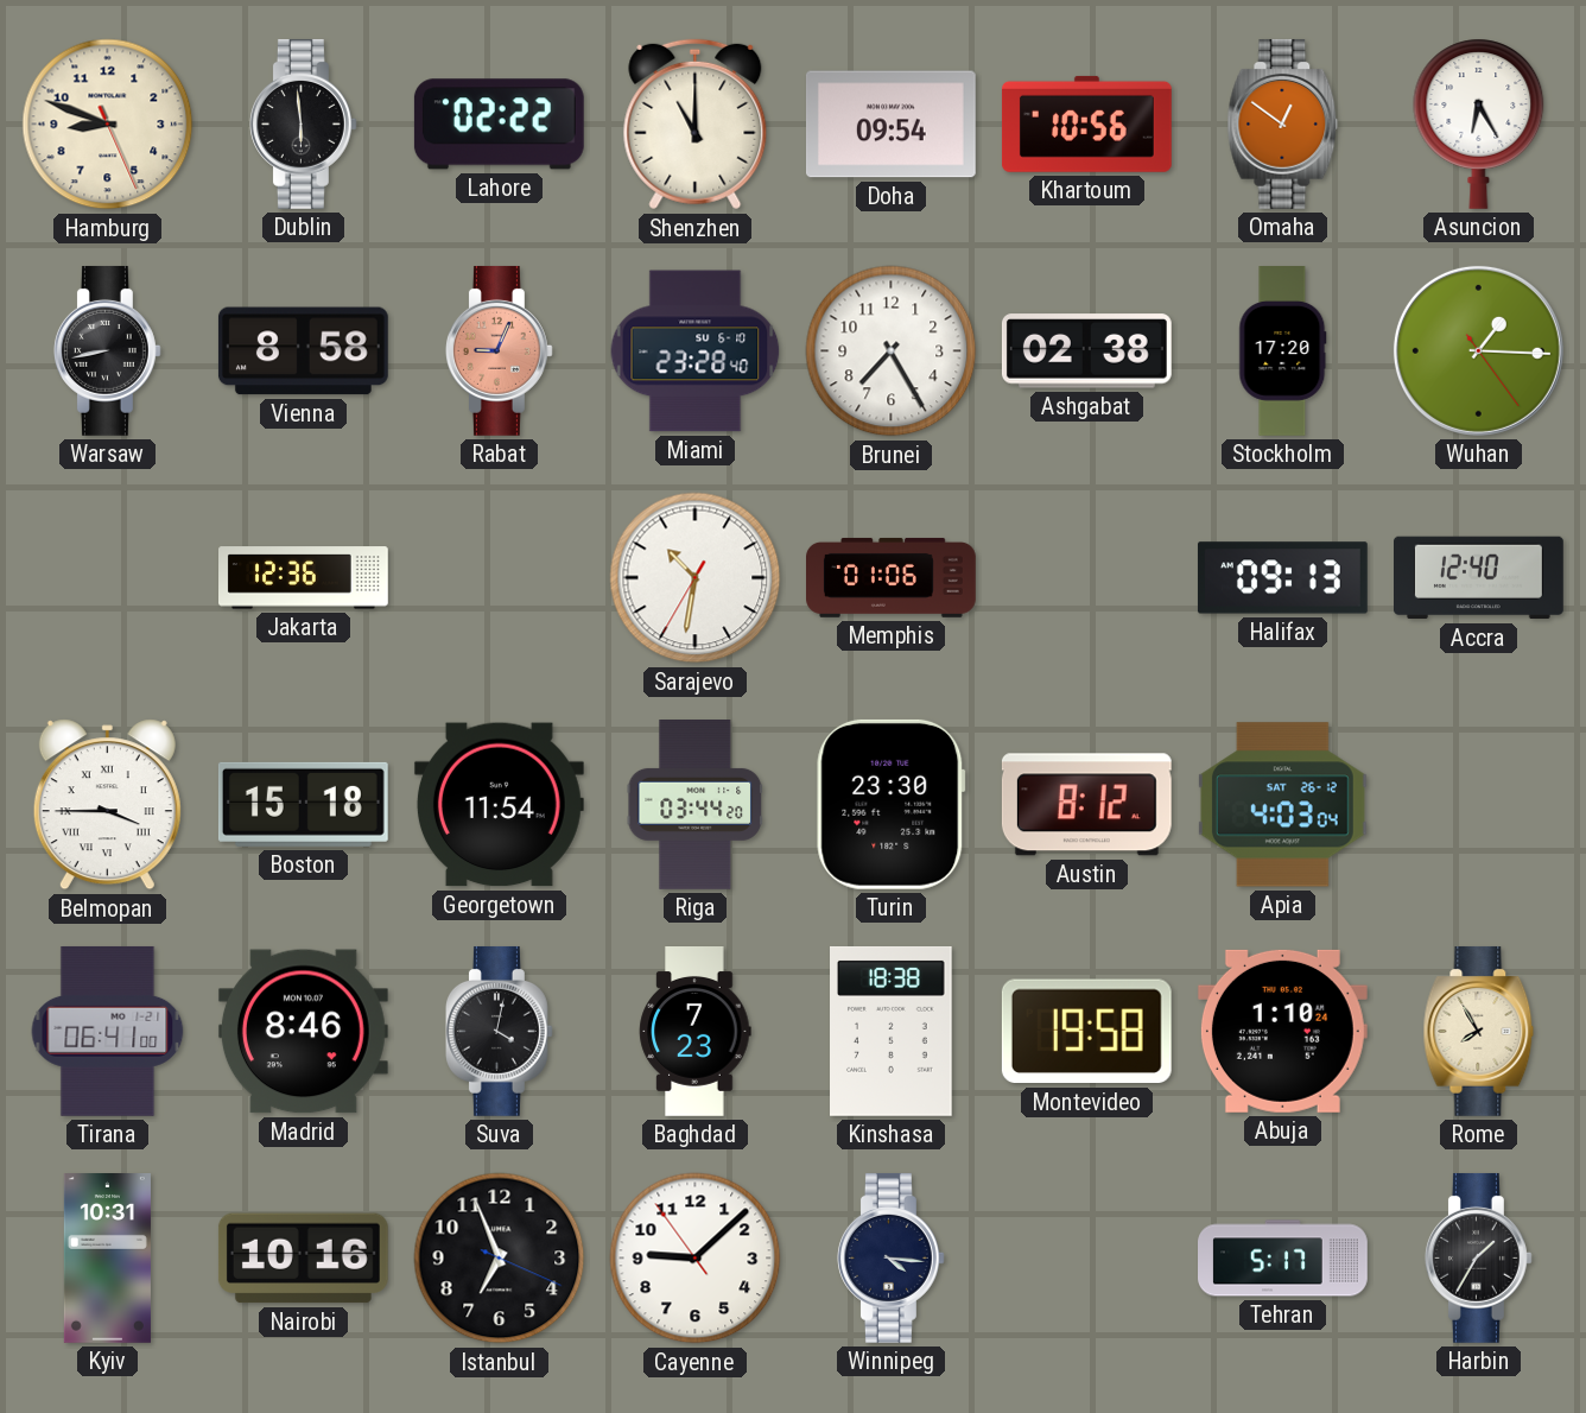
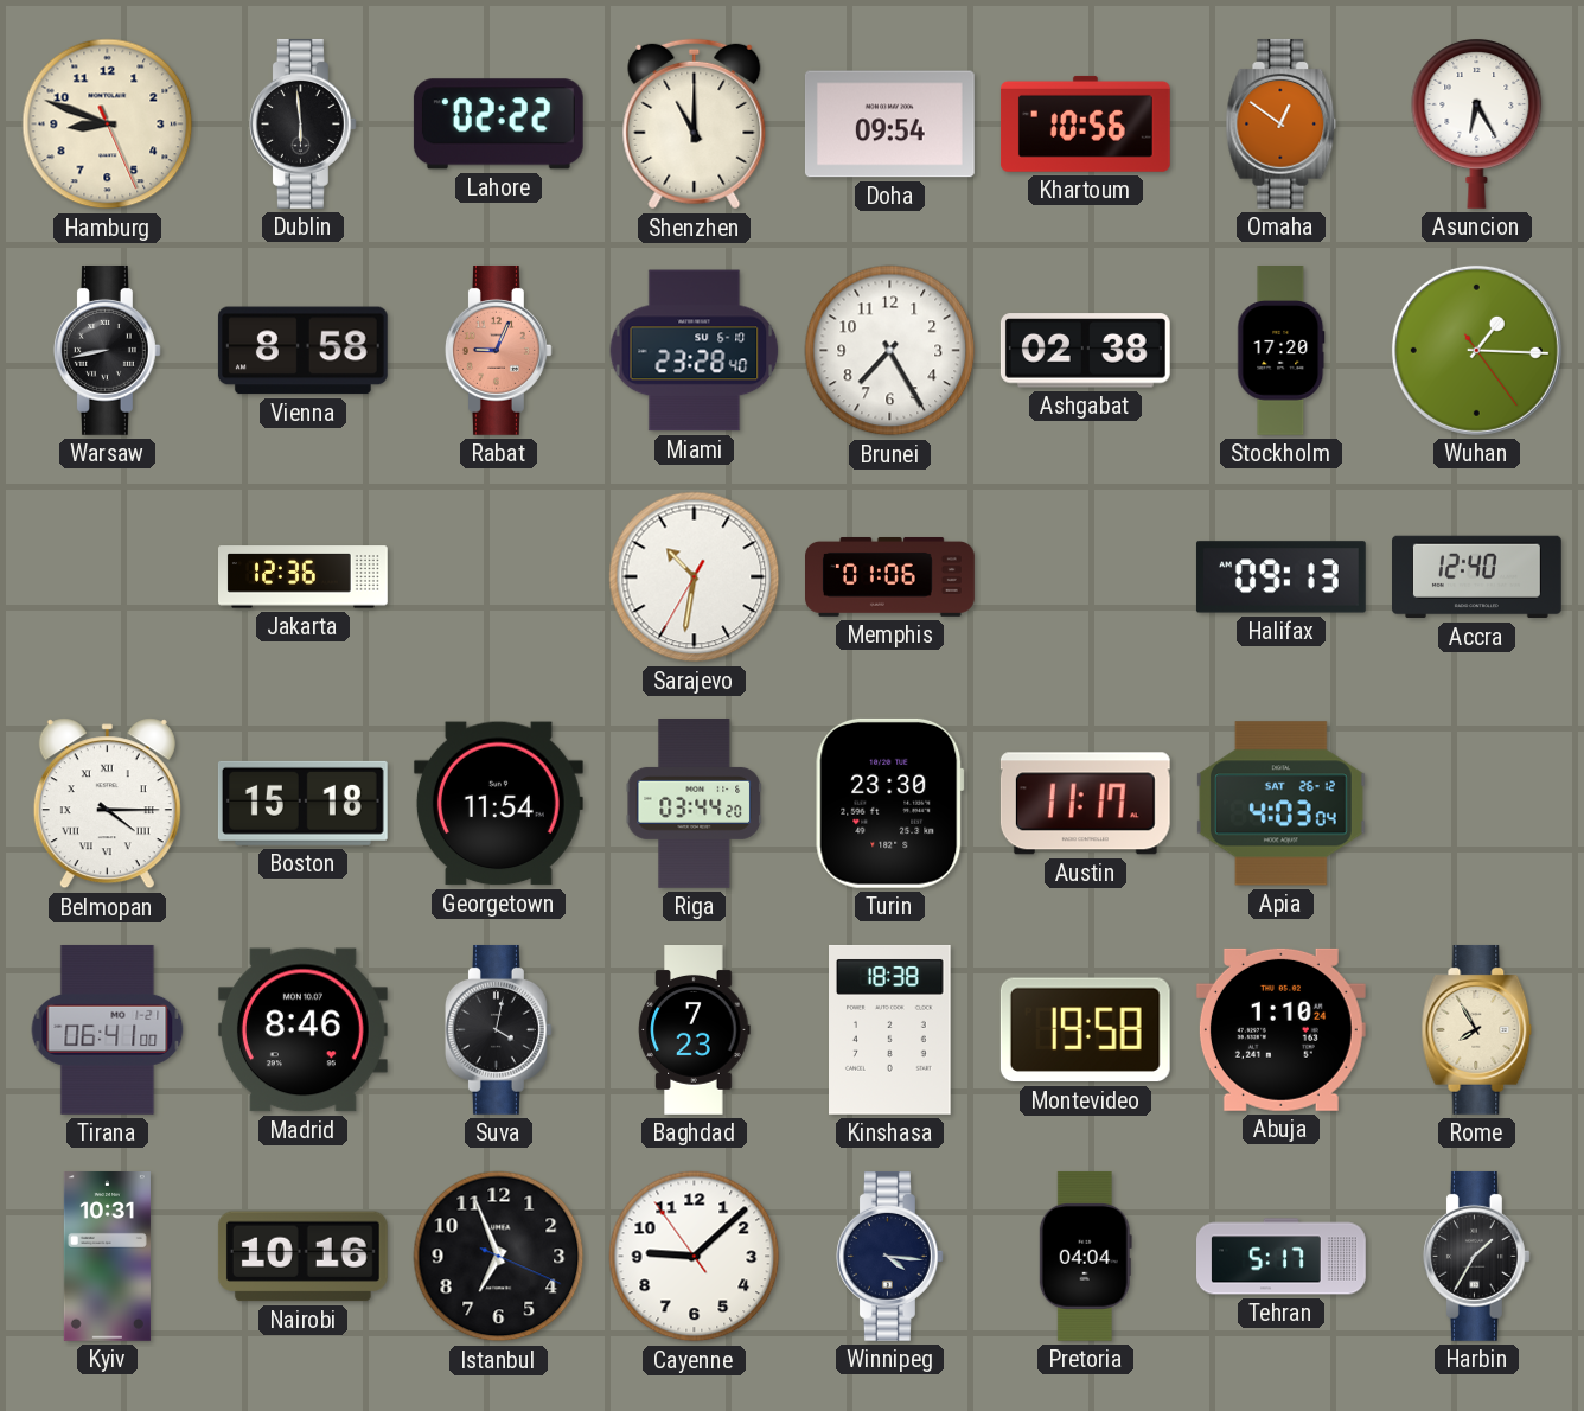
Belmopan: 3:45 -> 4:15 (107, 804)
Austin: 8:12 -> 11:17 (1085, 804)
Pretoria: none -> 04:04 (1085, 1256)
